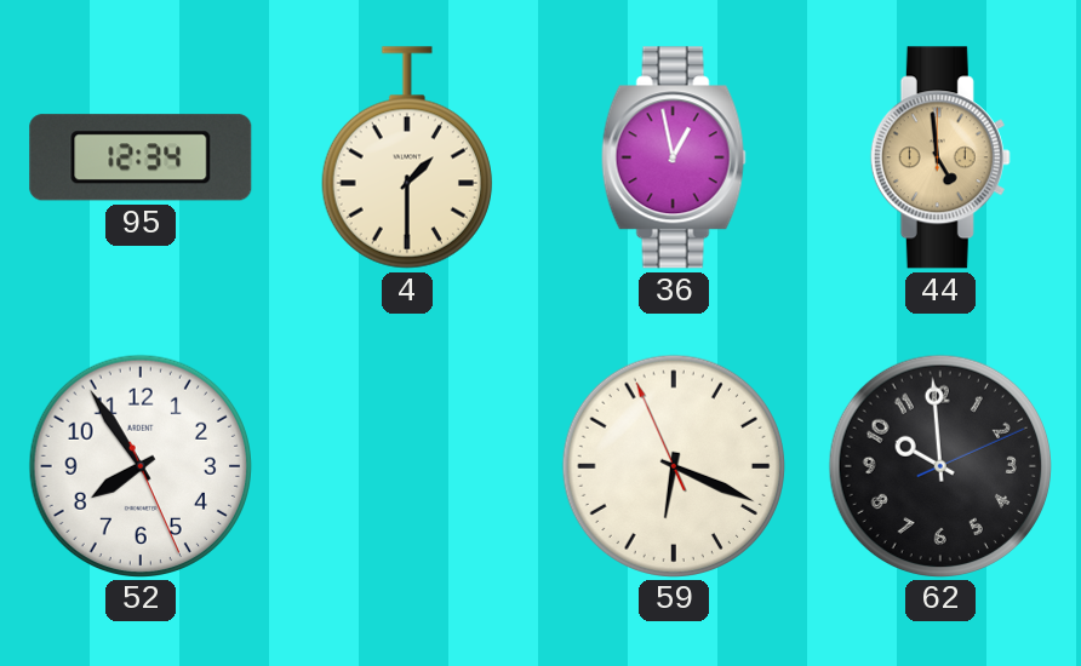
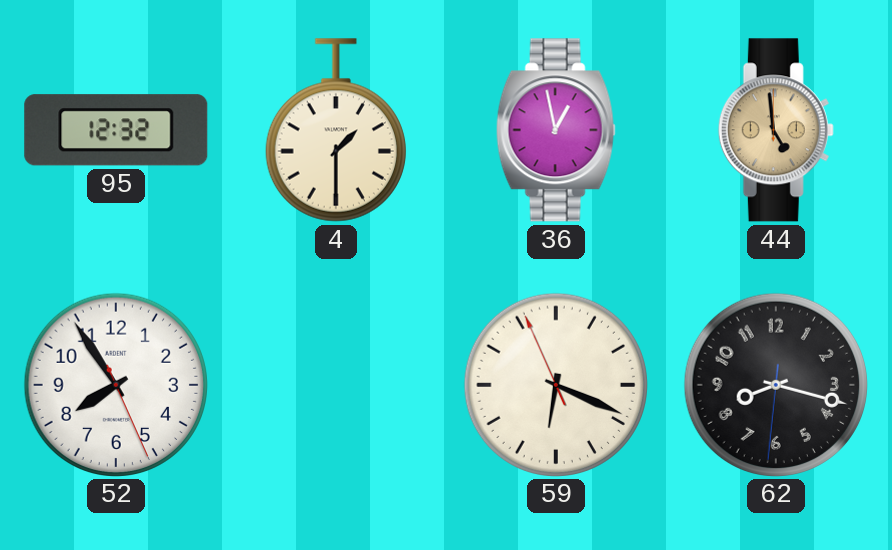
95: 12:34 -> 12:32 (116, 130)
62: 9:59 -> 8:17 (775, 384)
